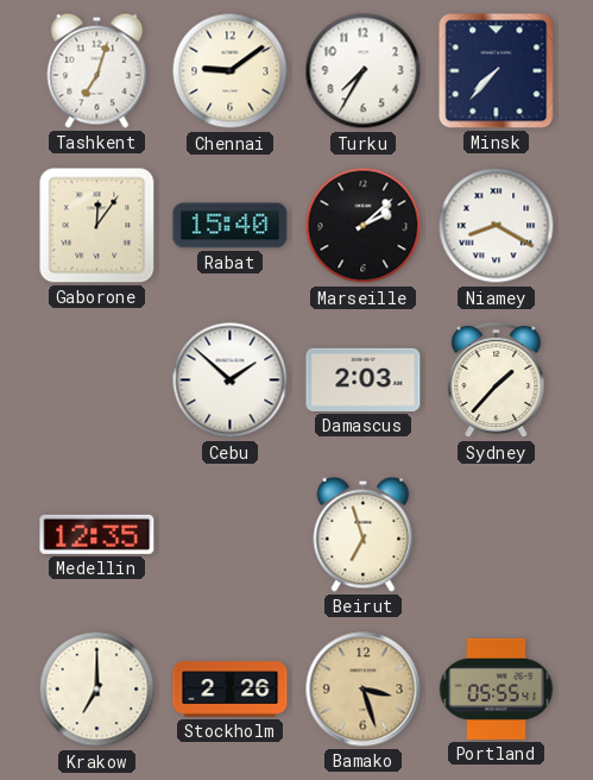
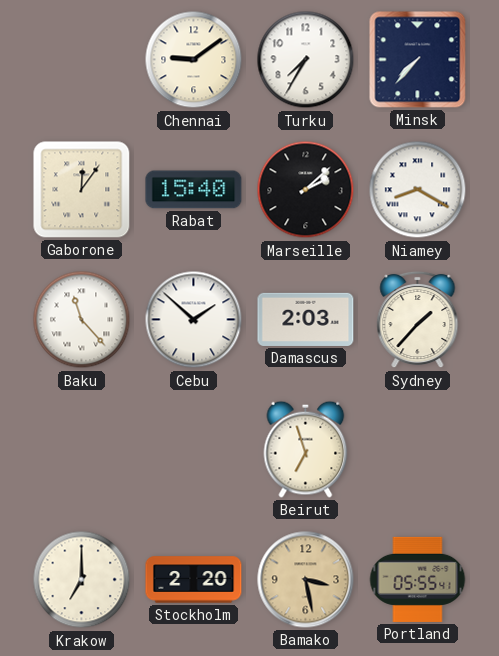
Tashkent: 7:03 -> none (97, 70)
Baku: none -> 11:23 (82, 320)
Medellin: 12:35 -> none (97, 534)
Stockholm: 2:26 -> 2:20 (194, 580)
Bamako: 3:27 -> 3:28 (306, 580)
